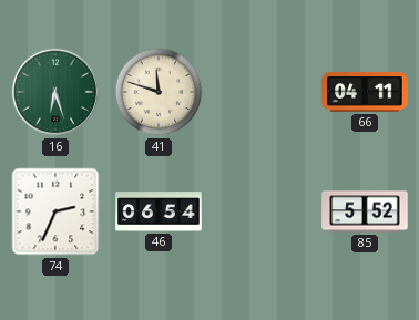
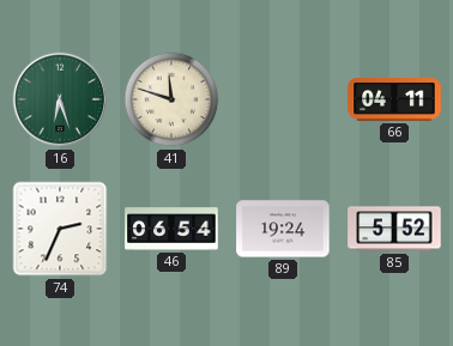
89: none -> 19:24 (283, 229)
